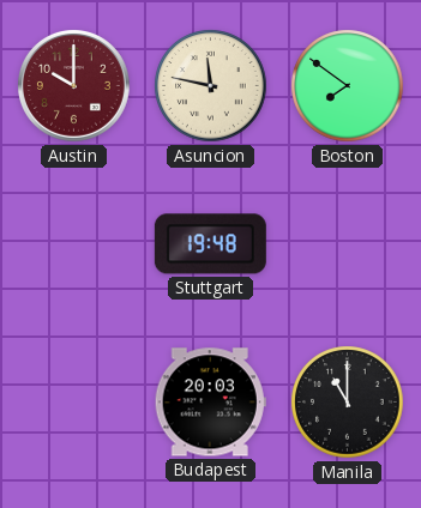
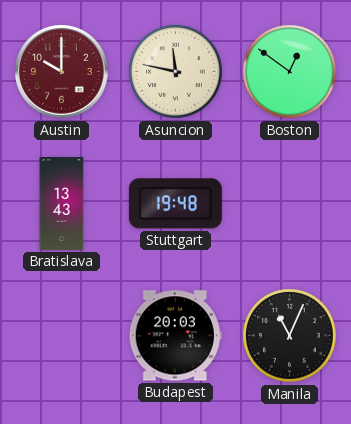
Boston: 7:51 -> 12:51 (290, 72)
Bratislava: none -> 13:43 (62, 203)
Manila: 11:00 -> 11:04 (290, 336)
